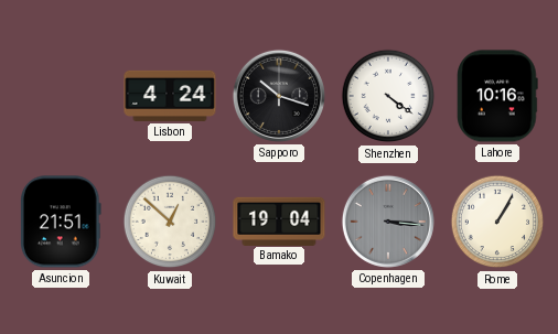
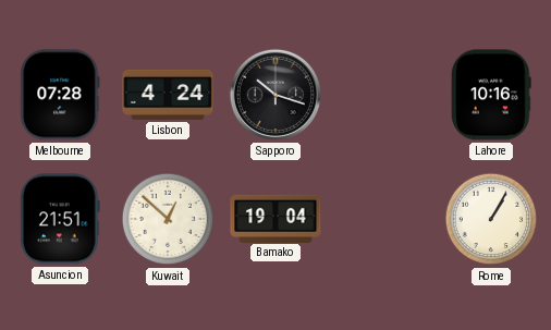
Melbourne: none -> 07:28 (60, 95)
Shenzhen: 4:21 -> none (388, 96)
Copenhagen: 3:16 -> none (388, 222)
